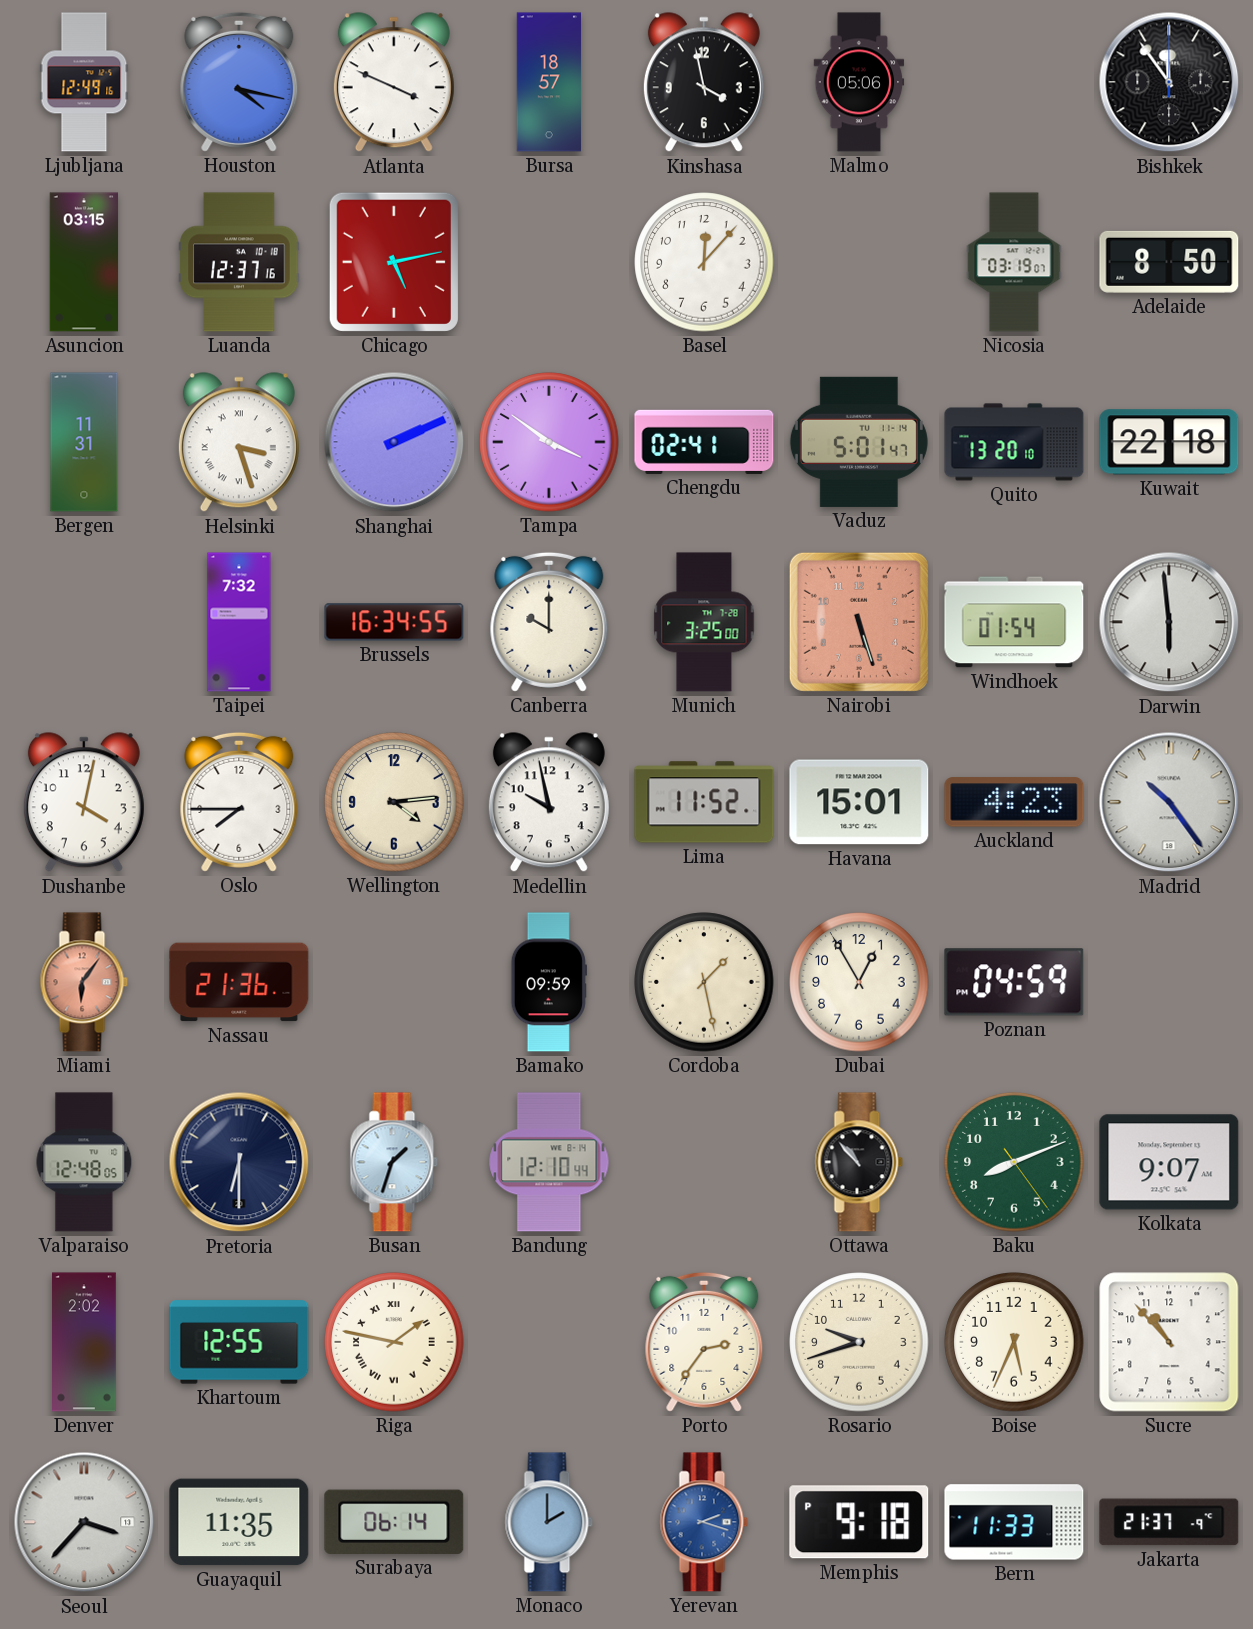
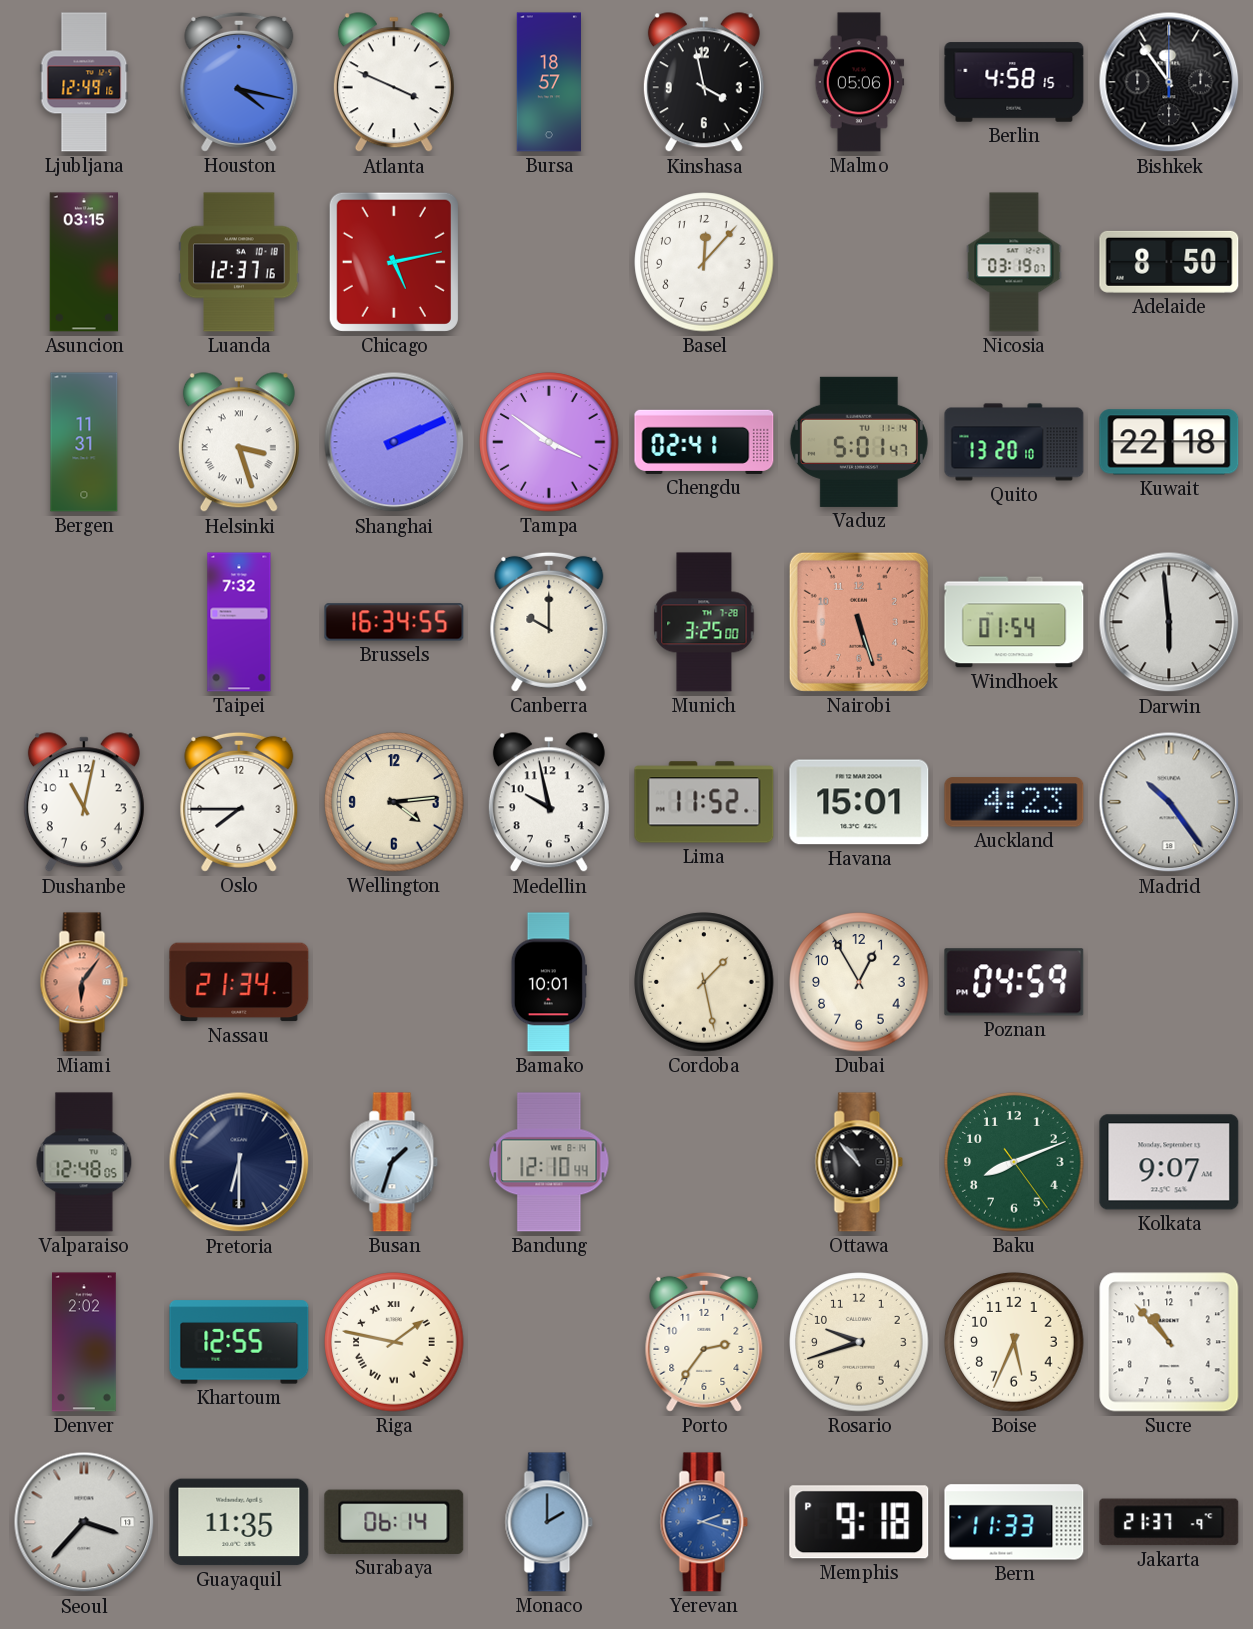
Berlin: none -> 4:58 (1014, 82)
Dushanbe: 4:02 -> 11:02 (84, 803)
Nassau: 21:36 -> 21:34 (239, 982)
Bamako: 09:59 -> 10:01 (549, 982)
